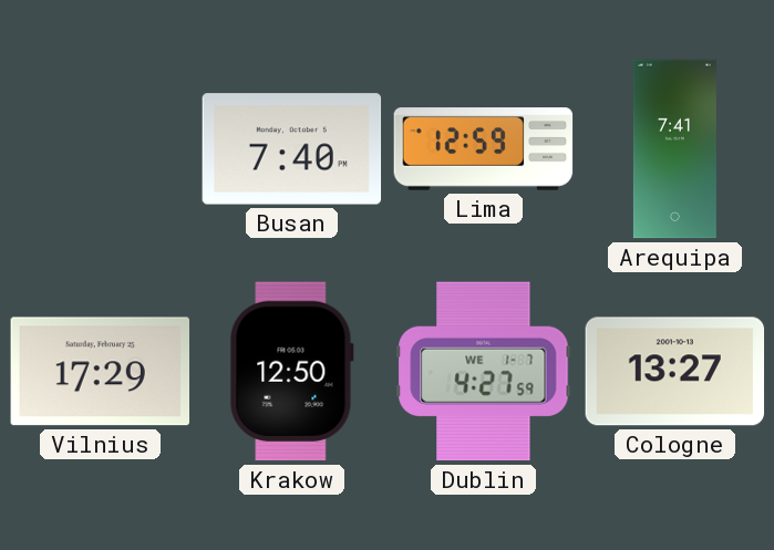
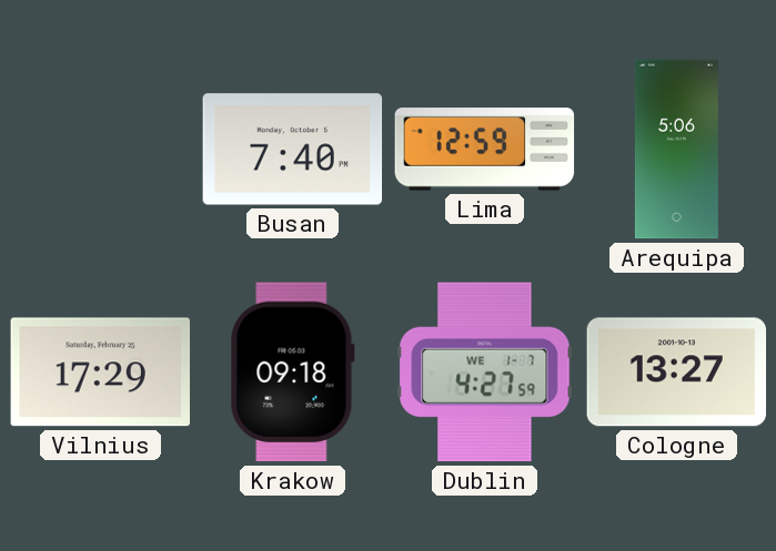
Arequipa: 7:41 -> 5:06 (676, 150)
Krakow: 12:50 -> 09:18 (292, 373)
